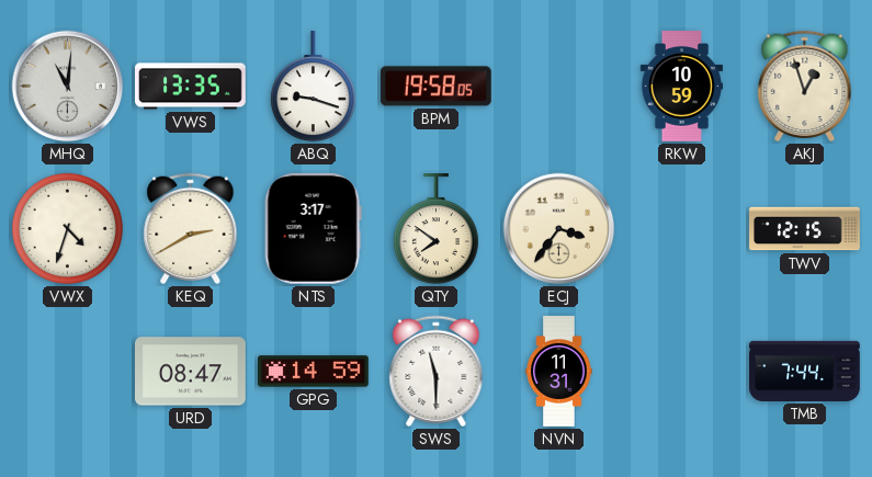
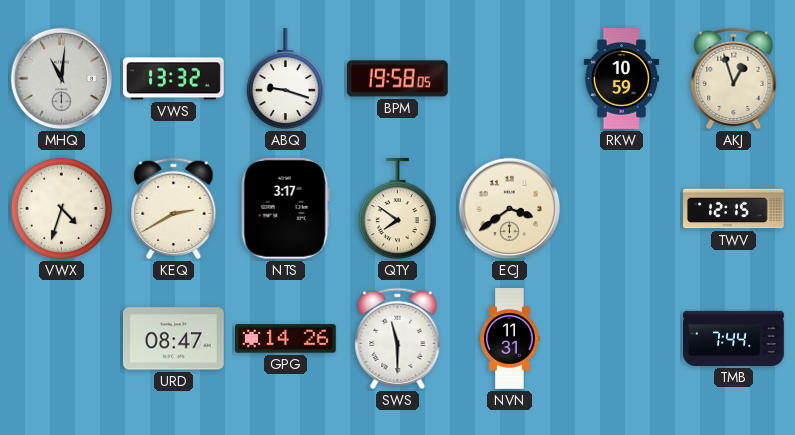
VWS: 13:35 -> 13:32 (174, 79)
ECJ: 3:36 -> 3:39 (510, 209)
GPG: 14:59 -> 14:26 (286, 339)
